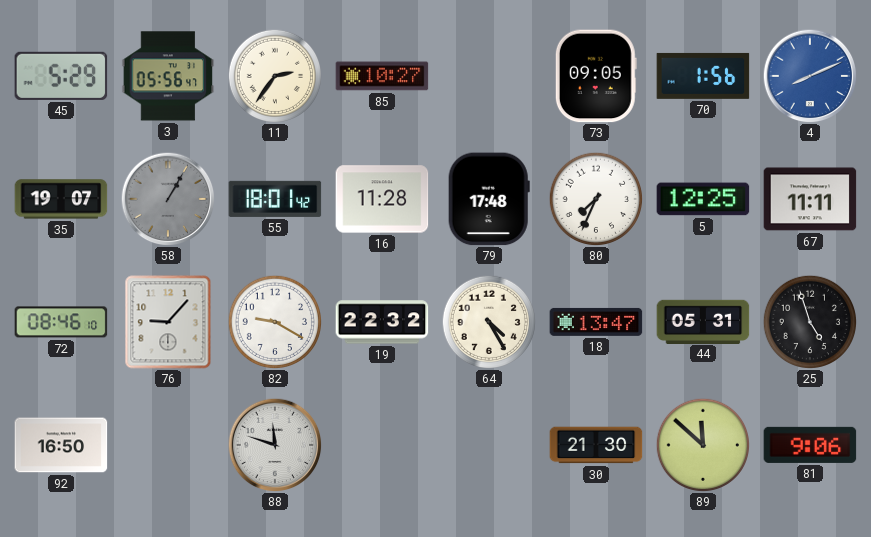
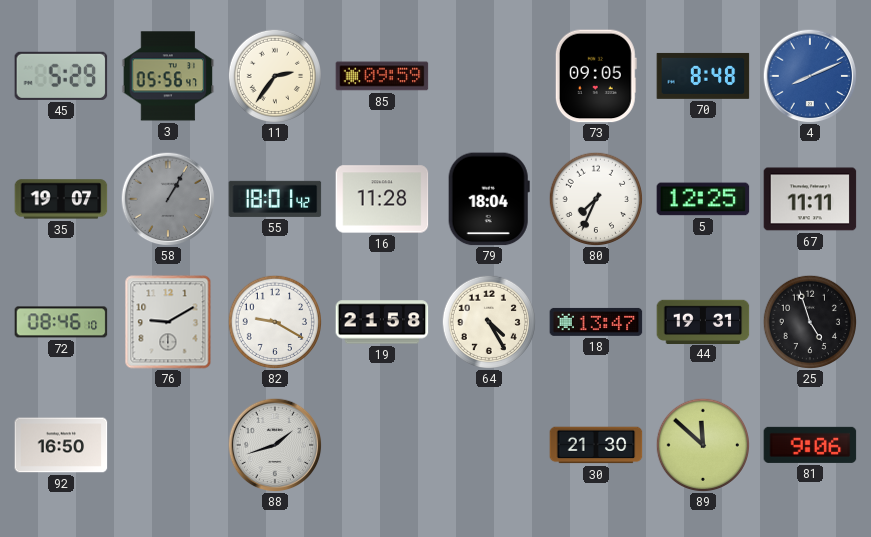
85: 10:27 -> 09:59 (382, 76)
70: 1:56 -> 8:48 (703, 76)
79: 17:48 -> 18:04 (489, 199)
76: 9:07 -> 9:10 (168, 322)
19: 22:32 -> 21:58 (382, 322)
44: 05:31 -> 19:31 (703, 321)
88: 11:48 -> 1:42 (275, 445)
